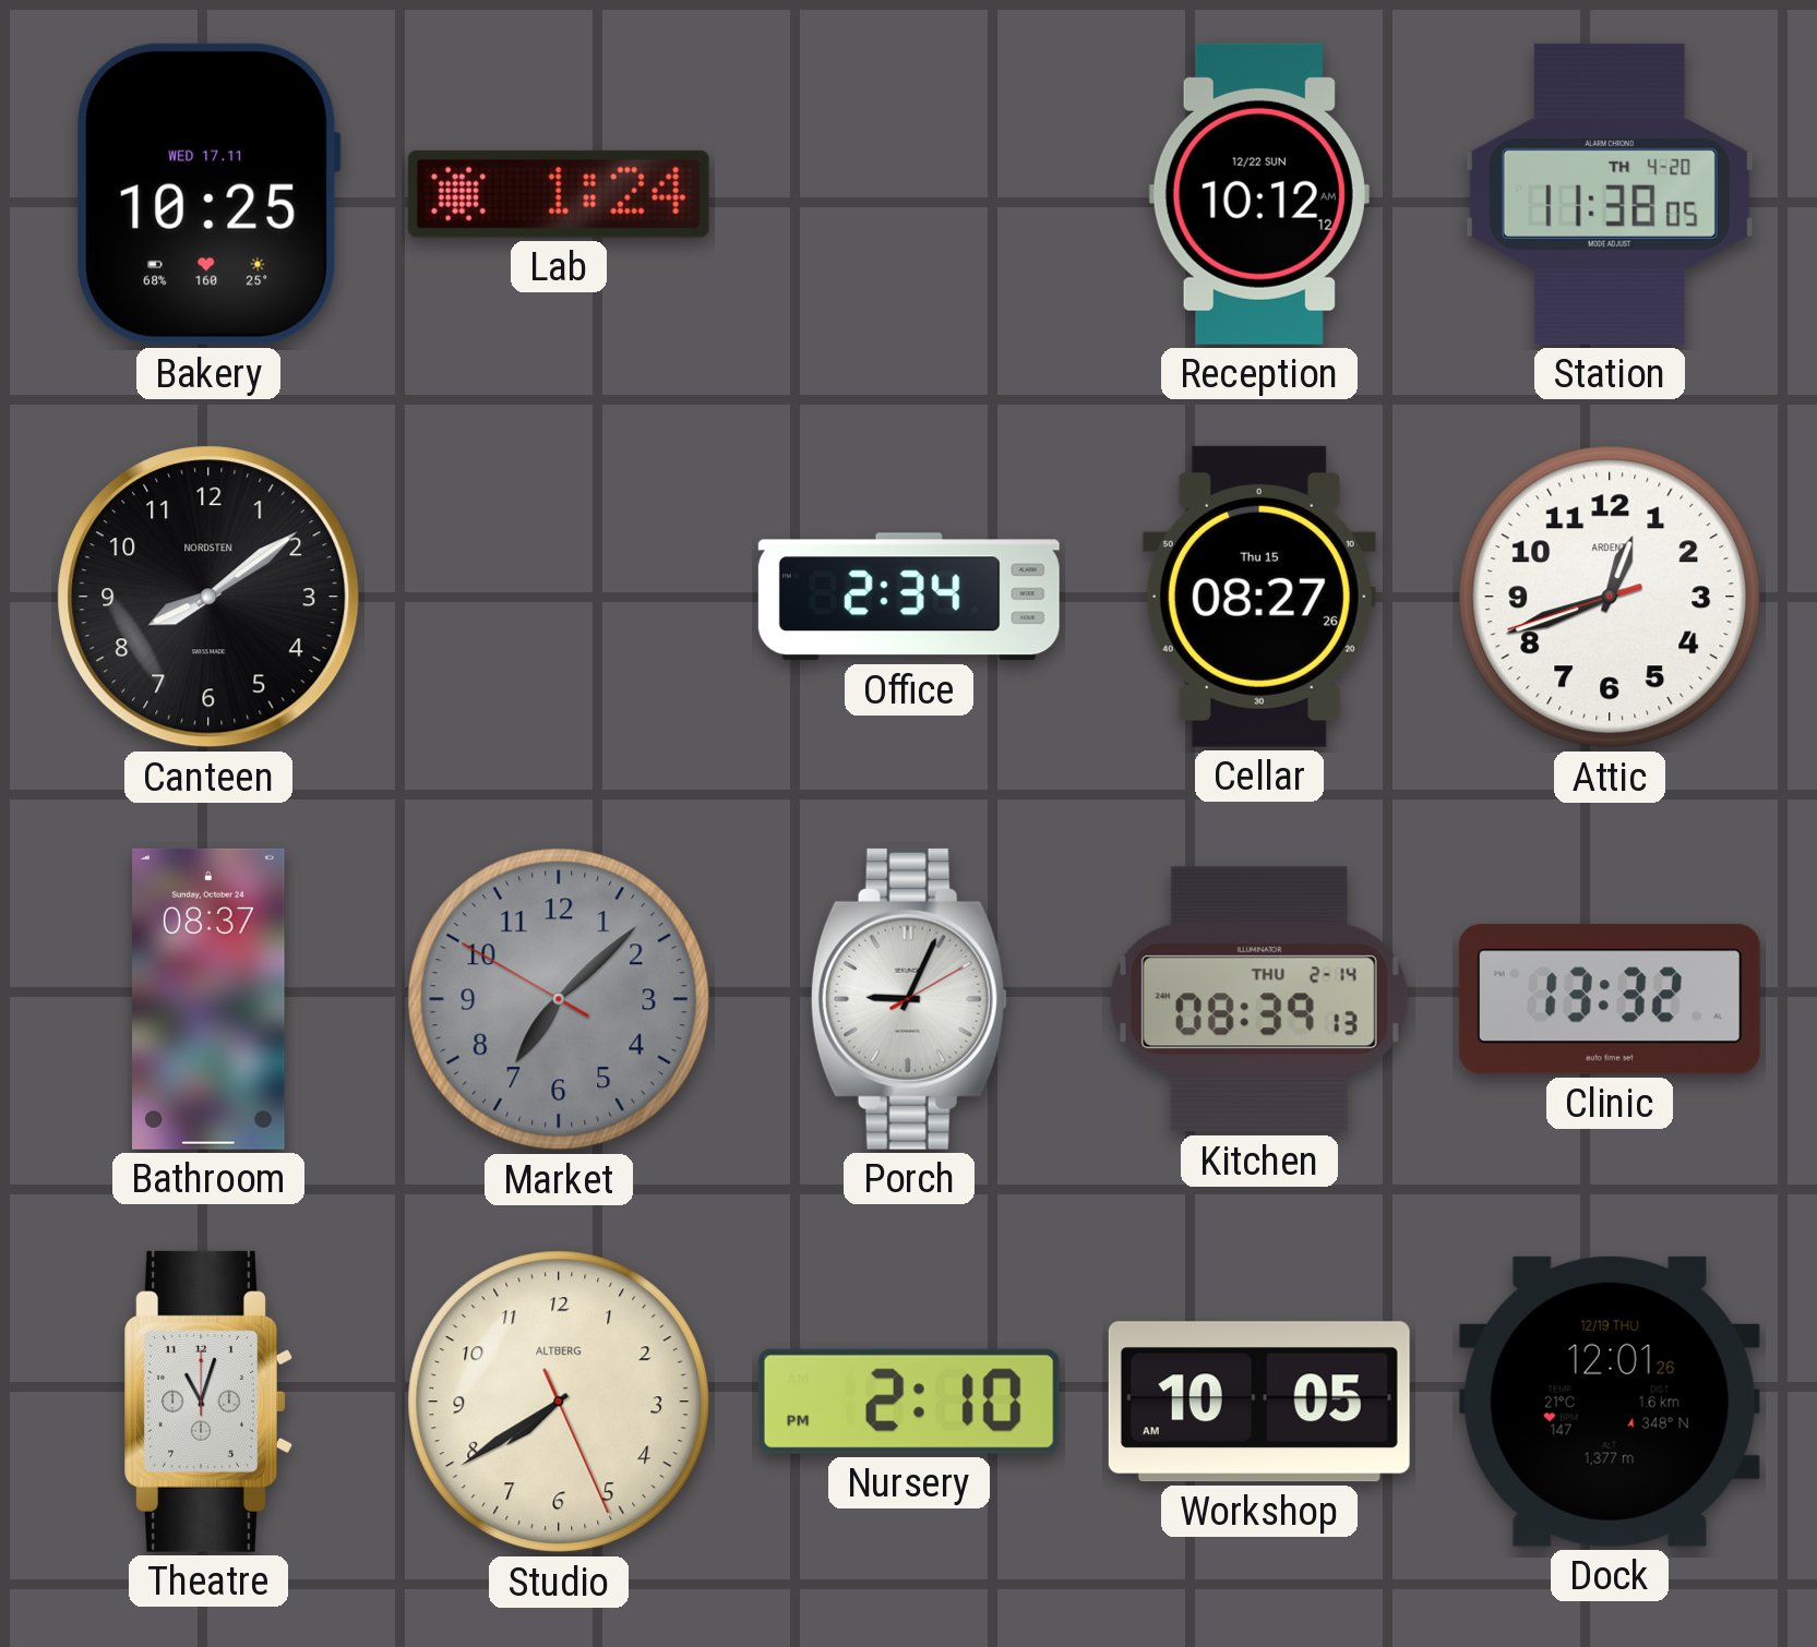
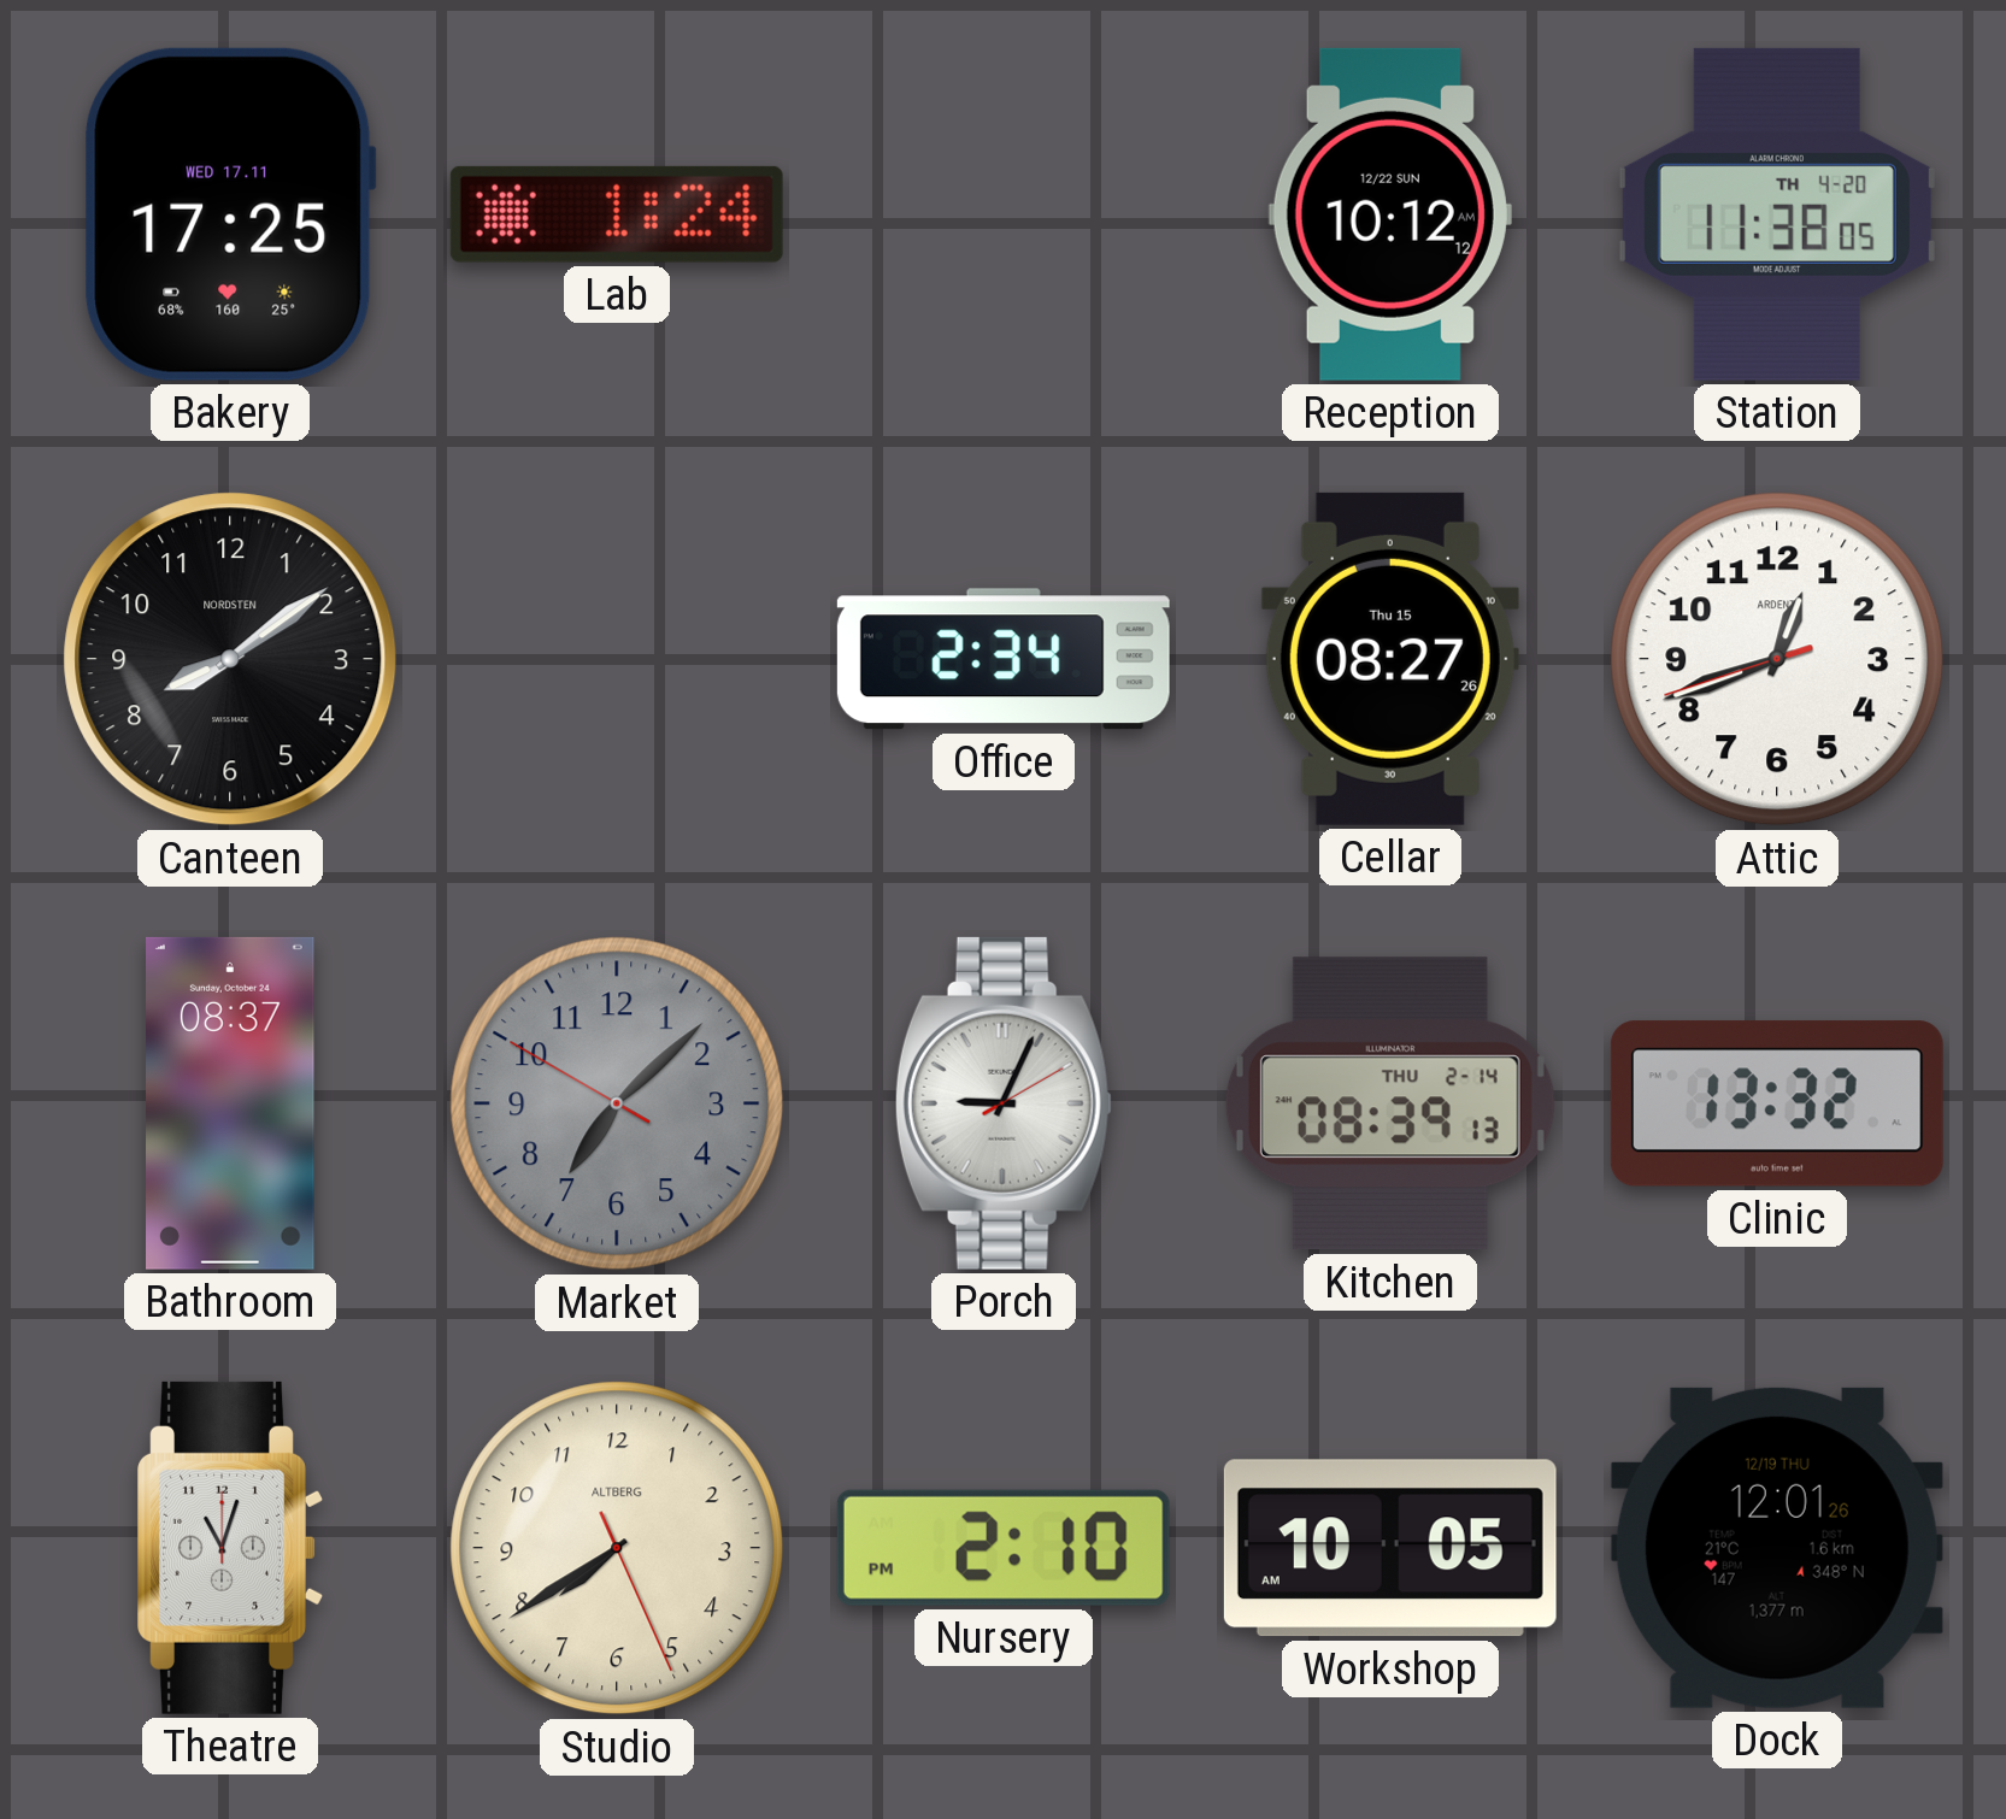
Bakery: 10:25 -> 17:25 (230, 214)
